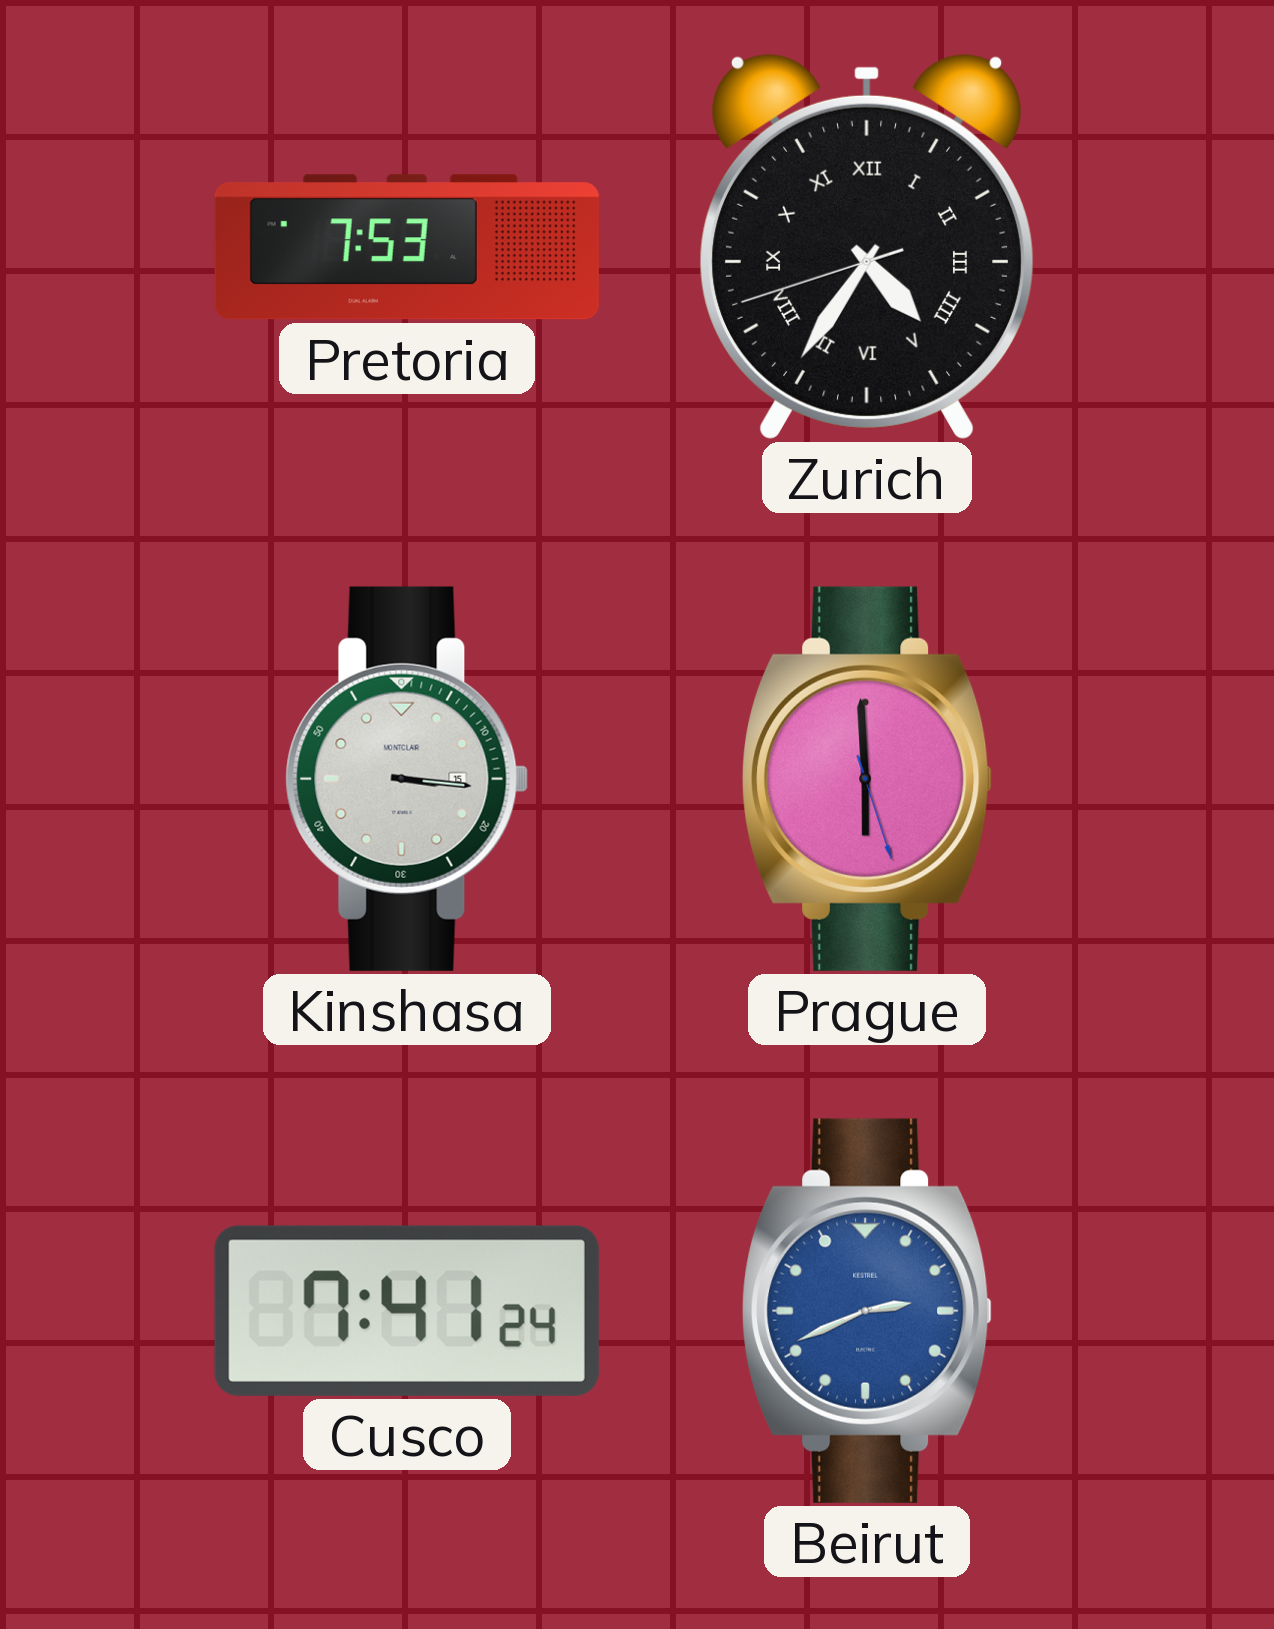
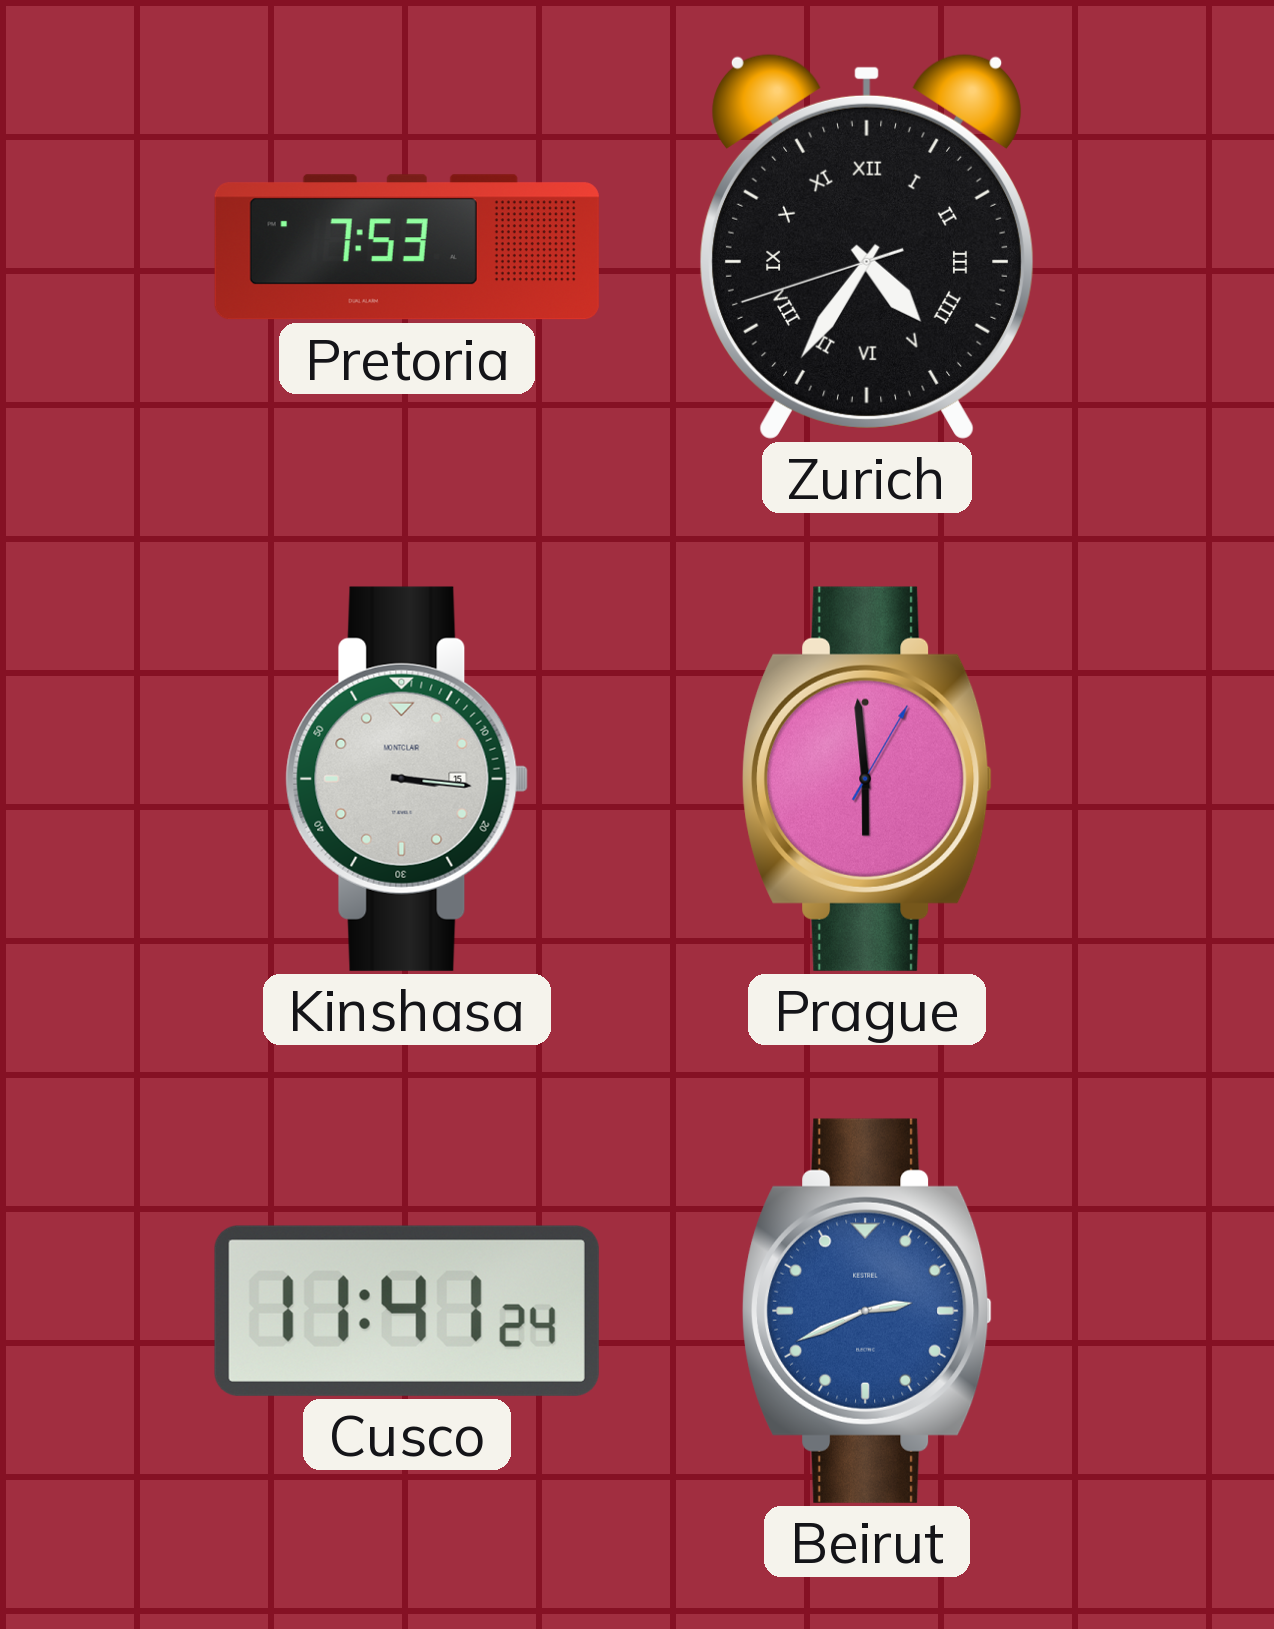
Prague: 5:59:27 -> 5:59:05 (867, 779)
Cusco: 7:41 -> 11:41 (407, 1311)
